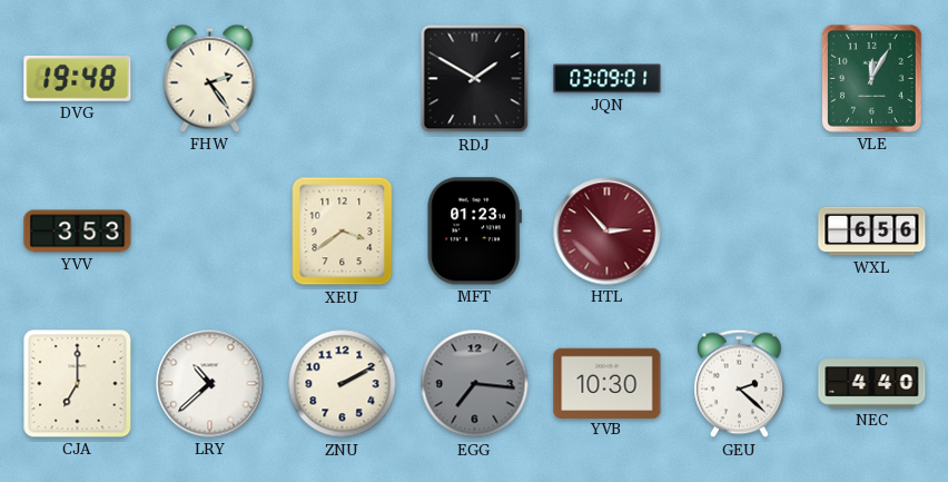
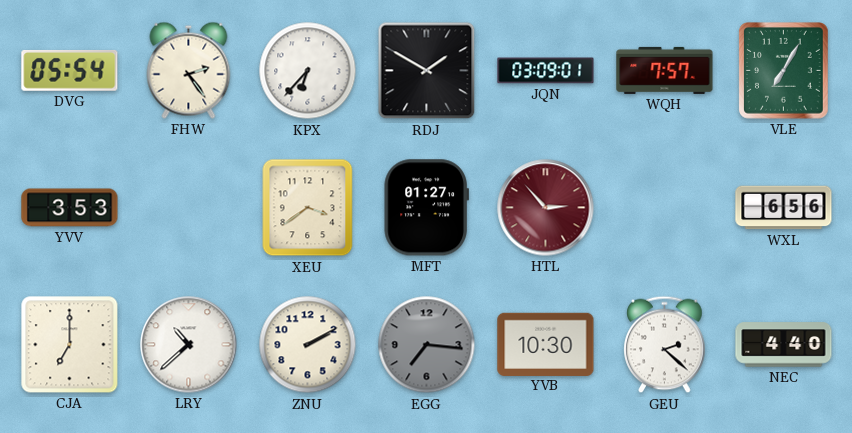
DVG: 19:48 -> 05:54 (70, 70)
KPX: none -> 6:37 (308, 71)
WQH: none -> 7:57 (665, 70)
VLE: 12:05 -> 7:05 (784, 71)
MFT: 01:23 -> 01:27 (426, 208)
